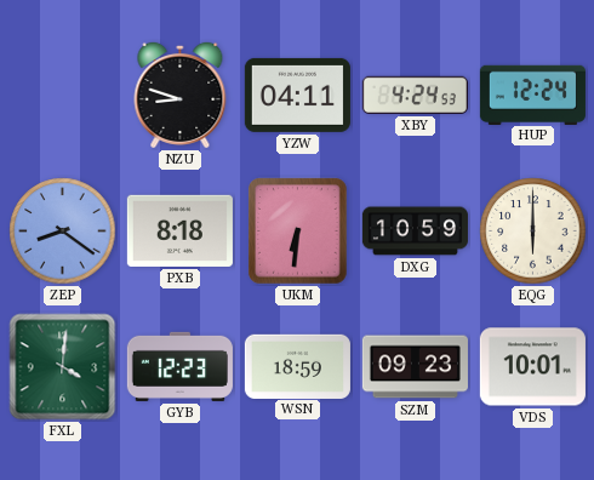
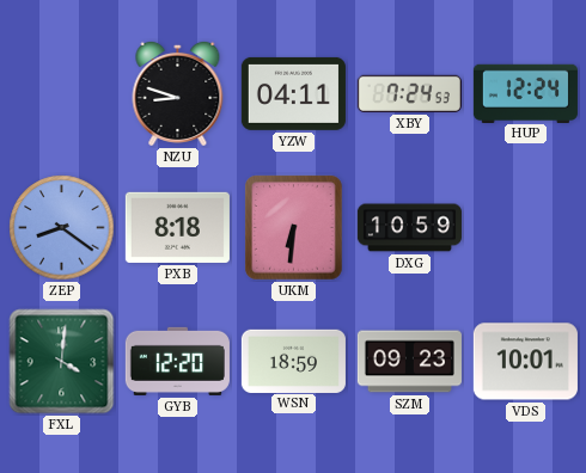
XBY: 4:24 -> 7:24 (409, 93)
EQG: 6:00 -> none (533, 232)
GYB: 12:23 -> 12:20 (177, 361)
